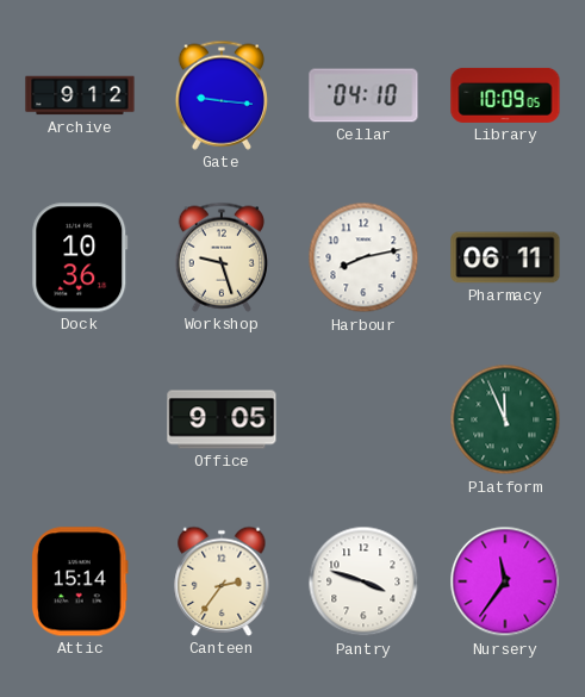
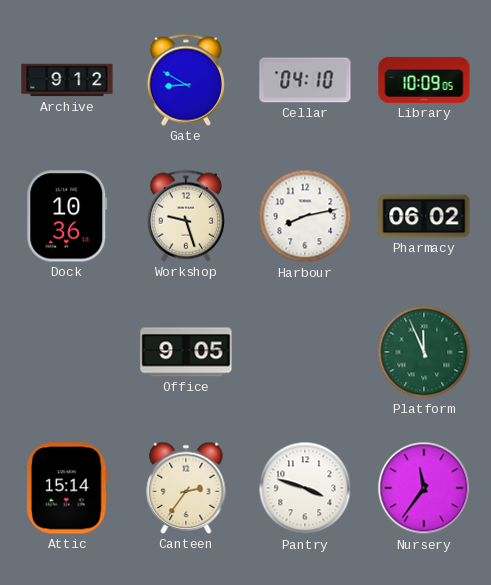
Gate: 9:16 -> 8:50 (186, 80)
Pharmacy: 06:11 -> 06:02 (424, 216)
